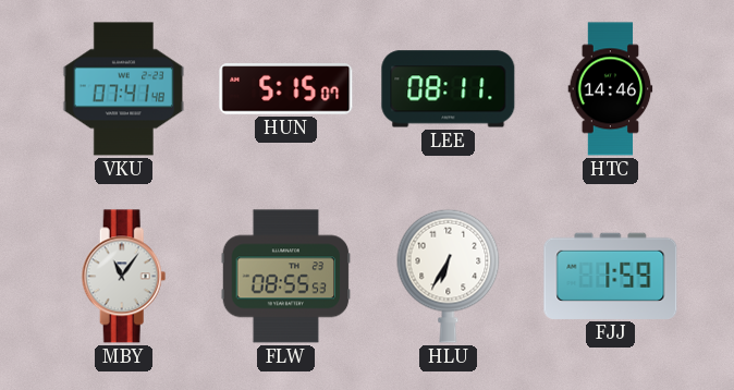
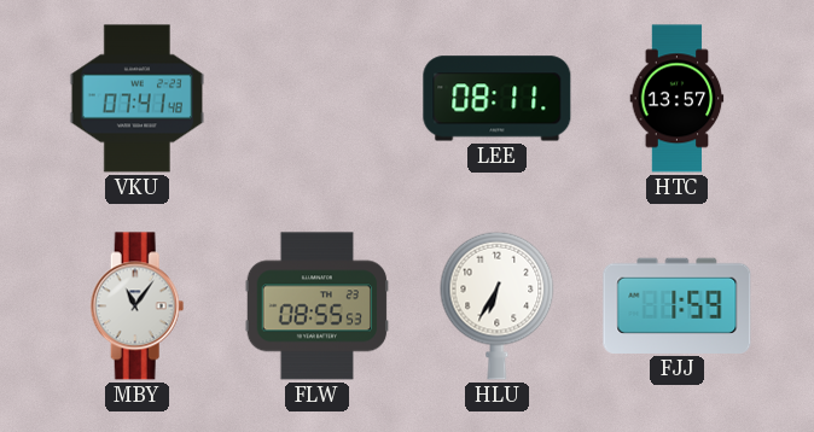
HUN: 5:15 -> none (286, 89)
HTC: 14:46 -> 13:57 (678, 99)
